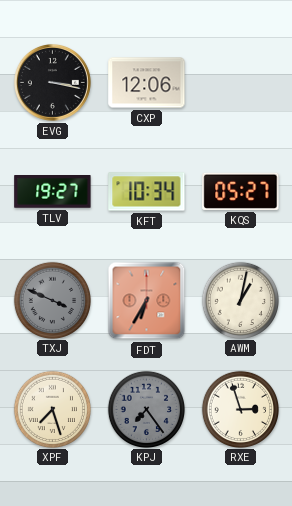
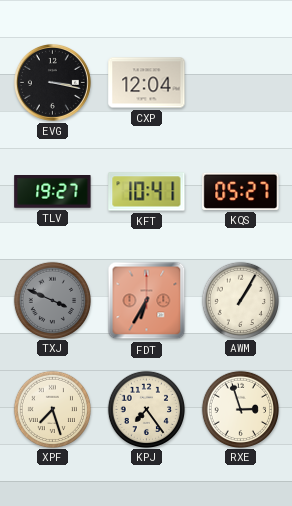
CXP: 12:06 -> 12:04 (147, 83)
KFT: 10:34 -> 10:41 (147, 192)
AWM: 1:02 -> 1:05 (240, 300)
KPJ dial: grey -> cream (146, 409)
